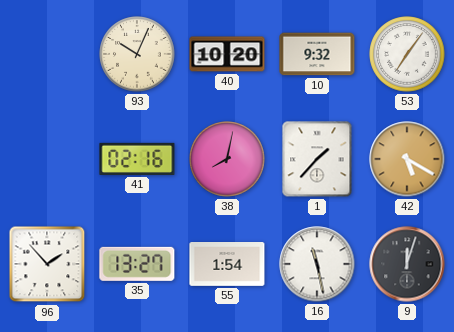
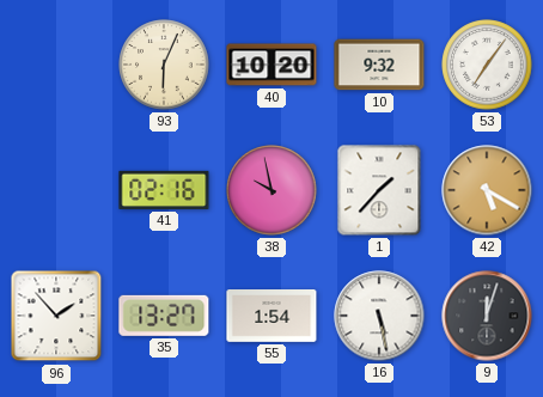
93: 10:04 -> 6:04 (164, 65)
38: 8:02 -> 9:58 (271, 190)
16: 11:28 -> 5:28 (379, 316)
